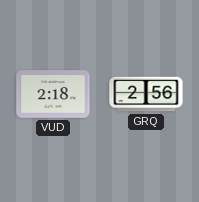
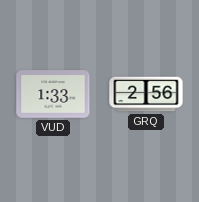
VUD: 2:18 -> 1:33 (53, 94)
